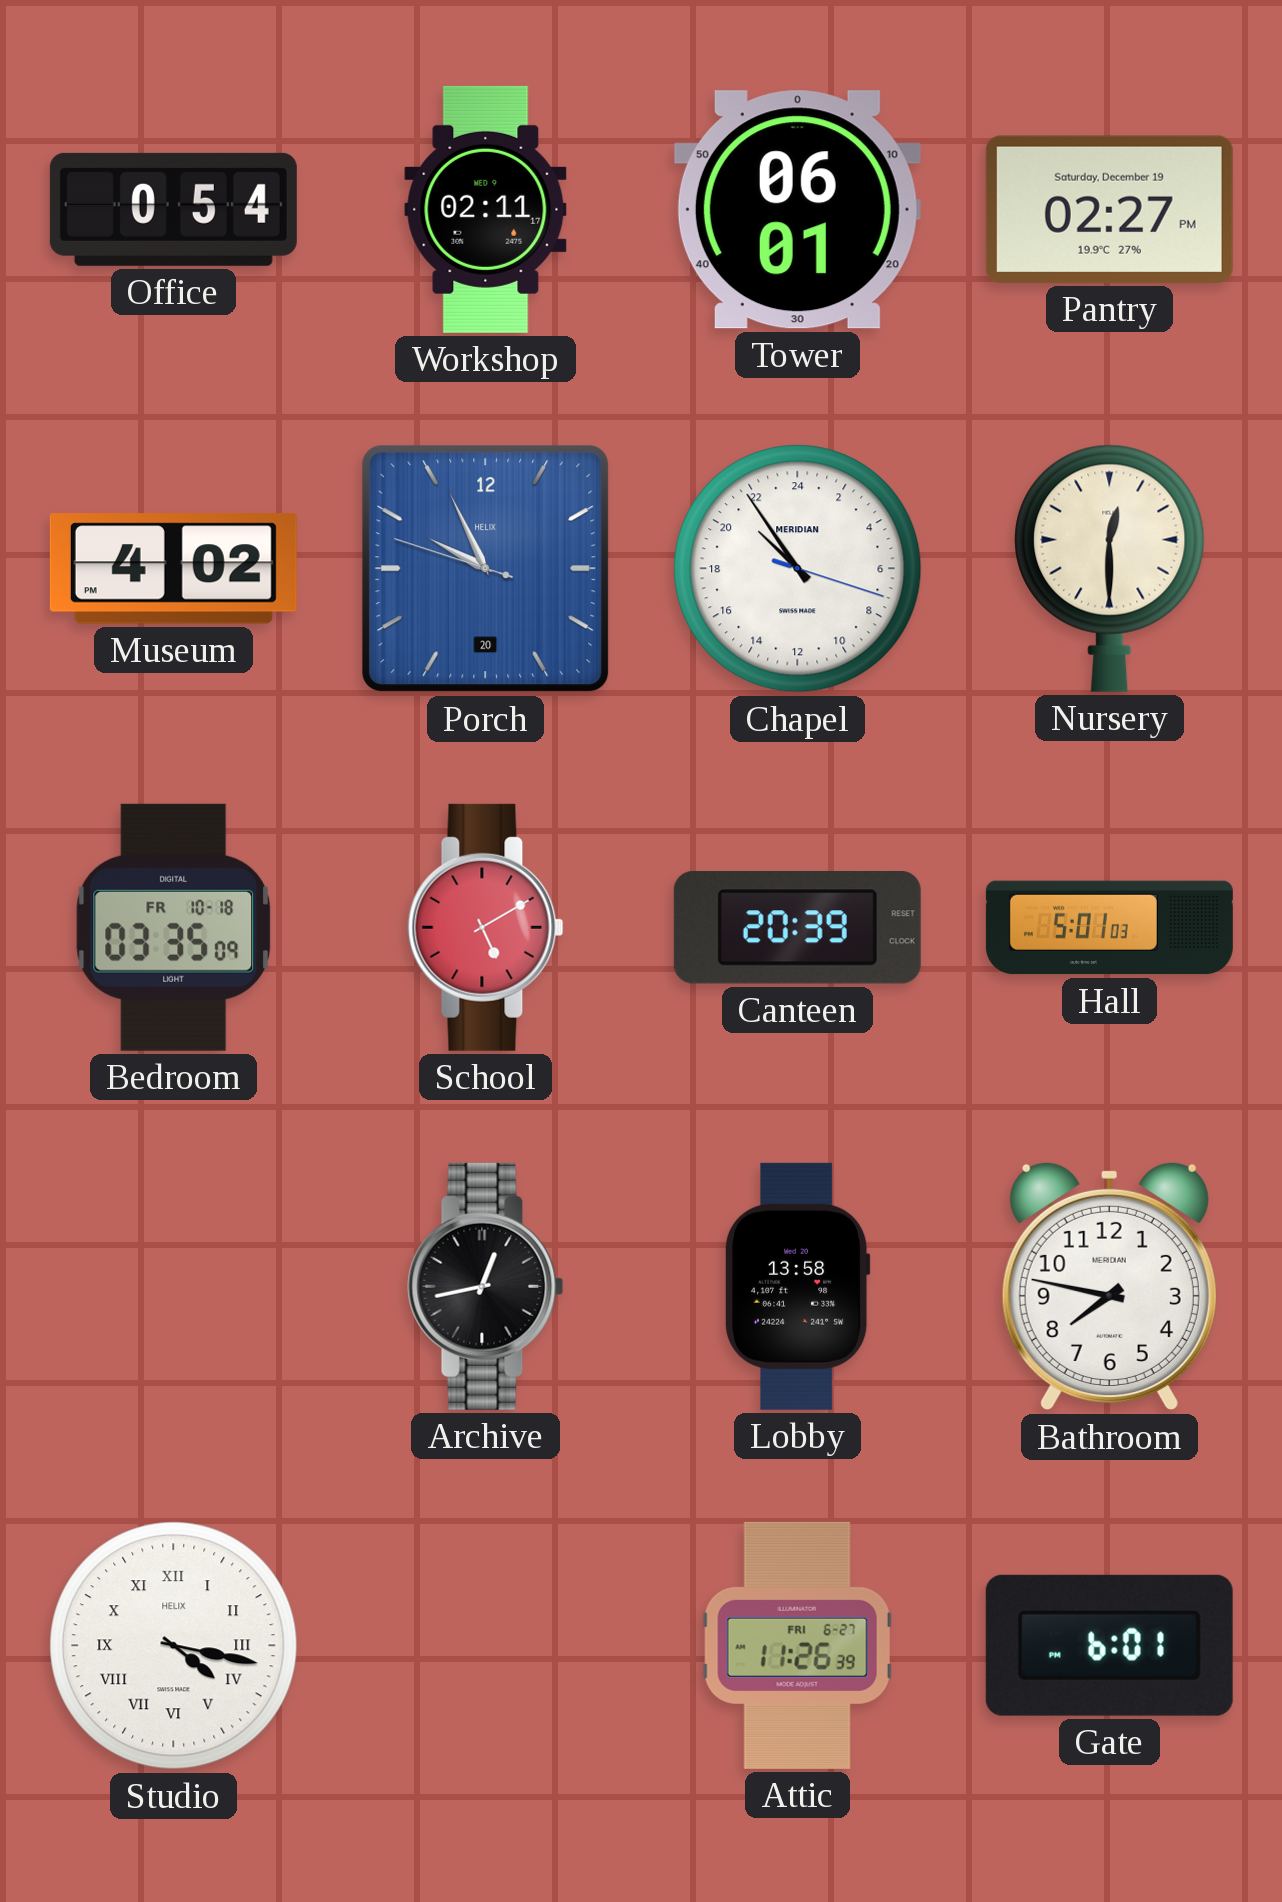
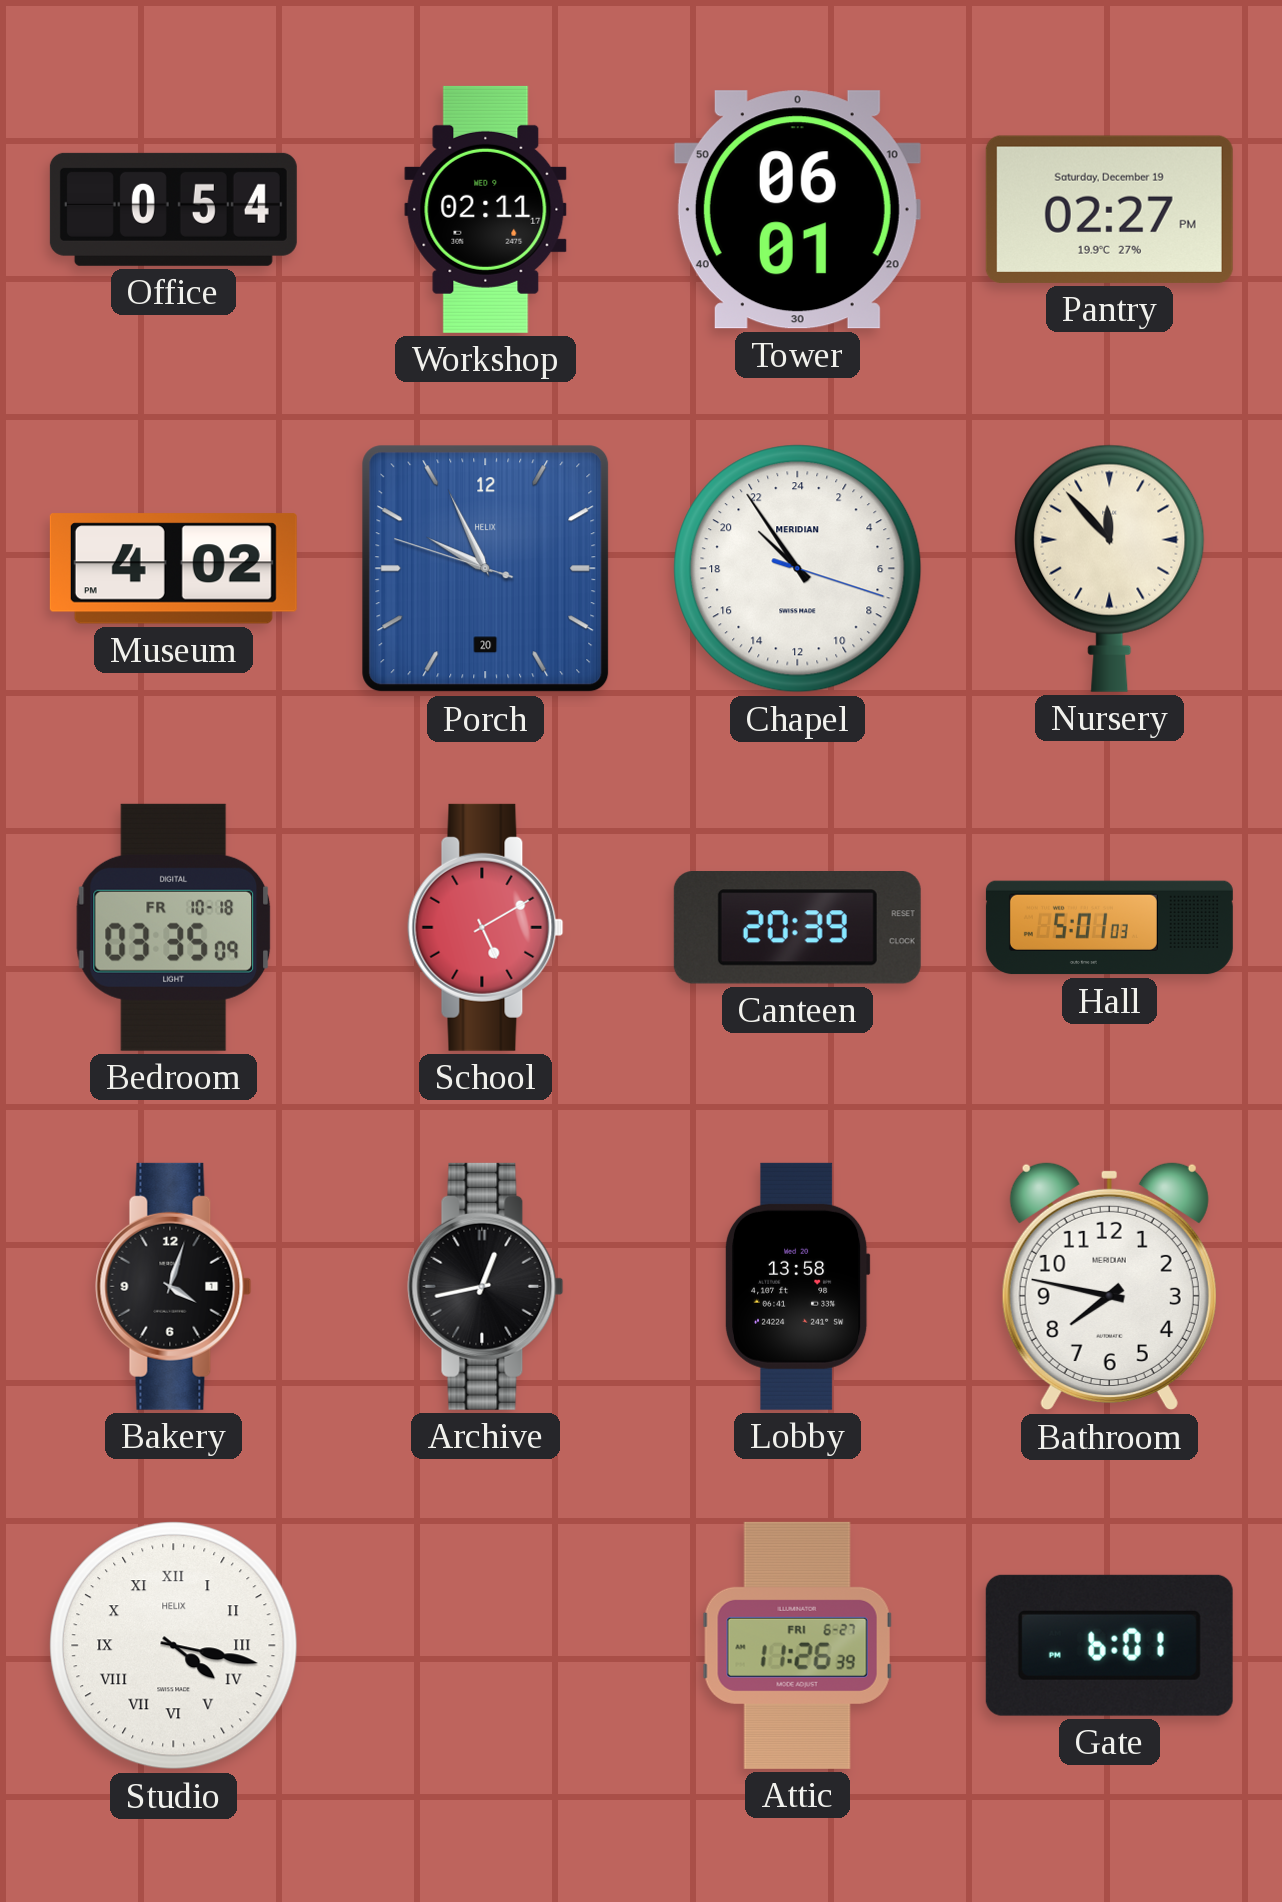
Nursery: 12:30 -> 11:53 (1110, 568)
Bakery: none -> 4:03 (174, 1286)
